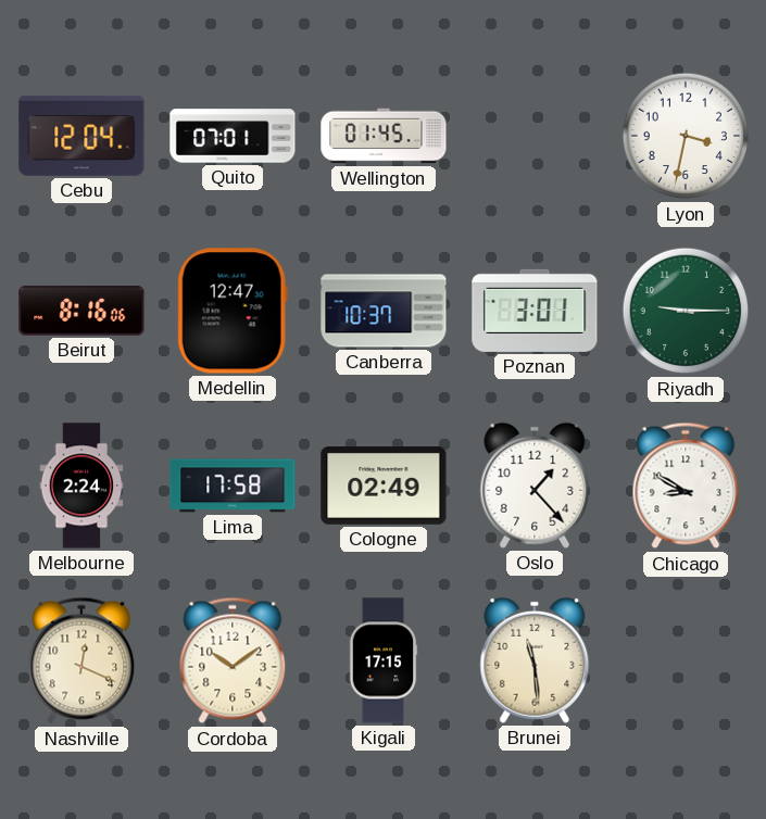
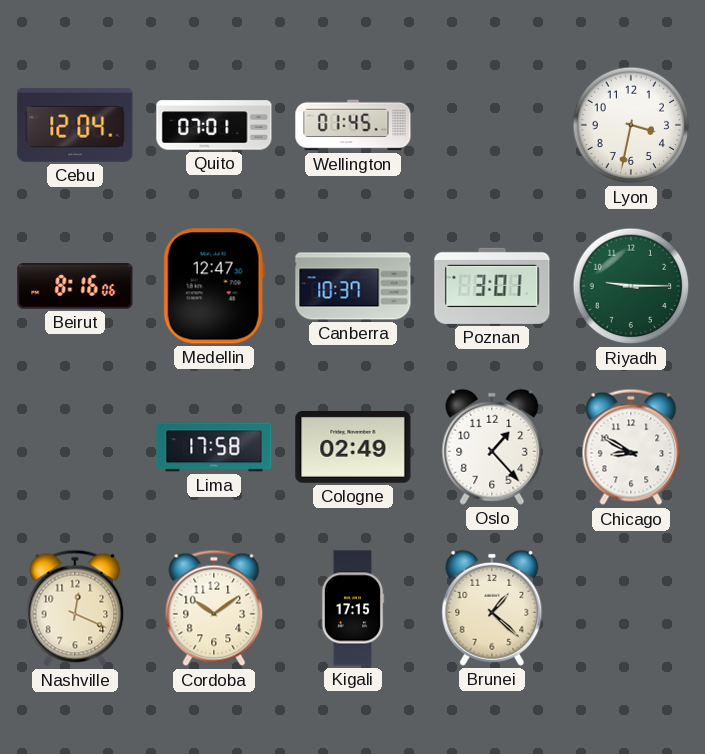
Melbourne: 2:24 -> none (81, 486)
Brunei: 11:29 -> 1:22 (492, 608)
